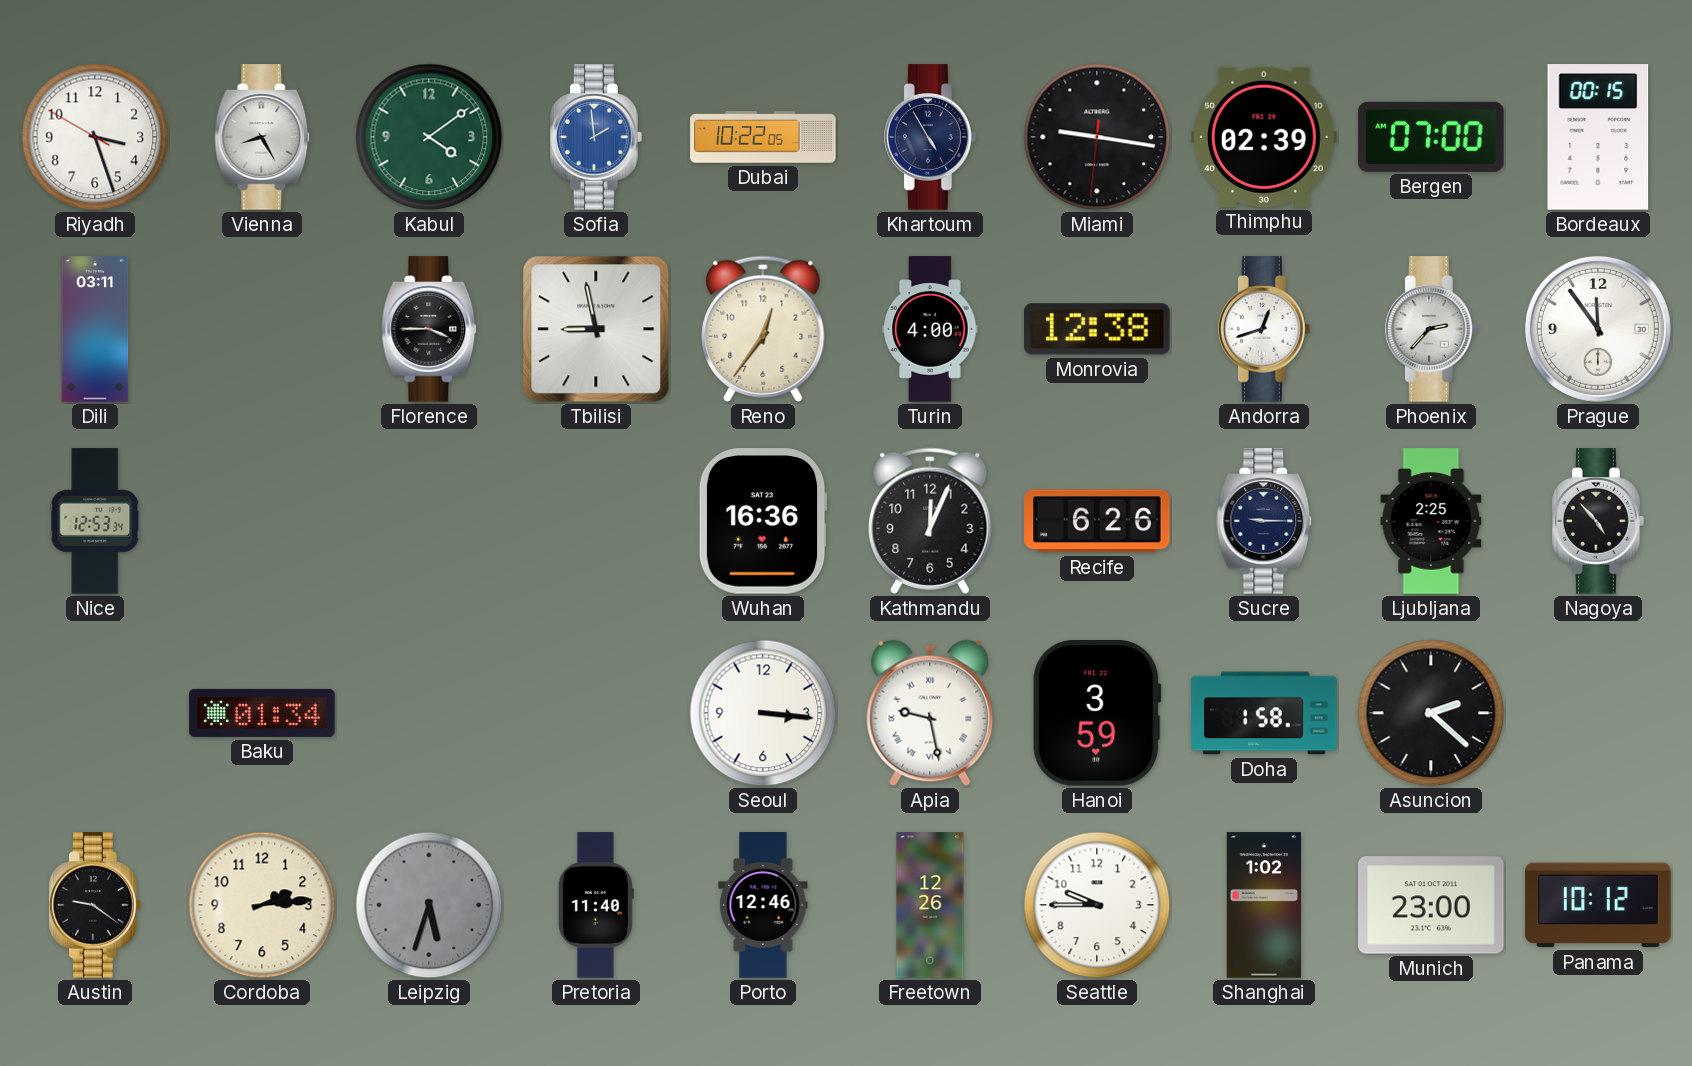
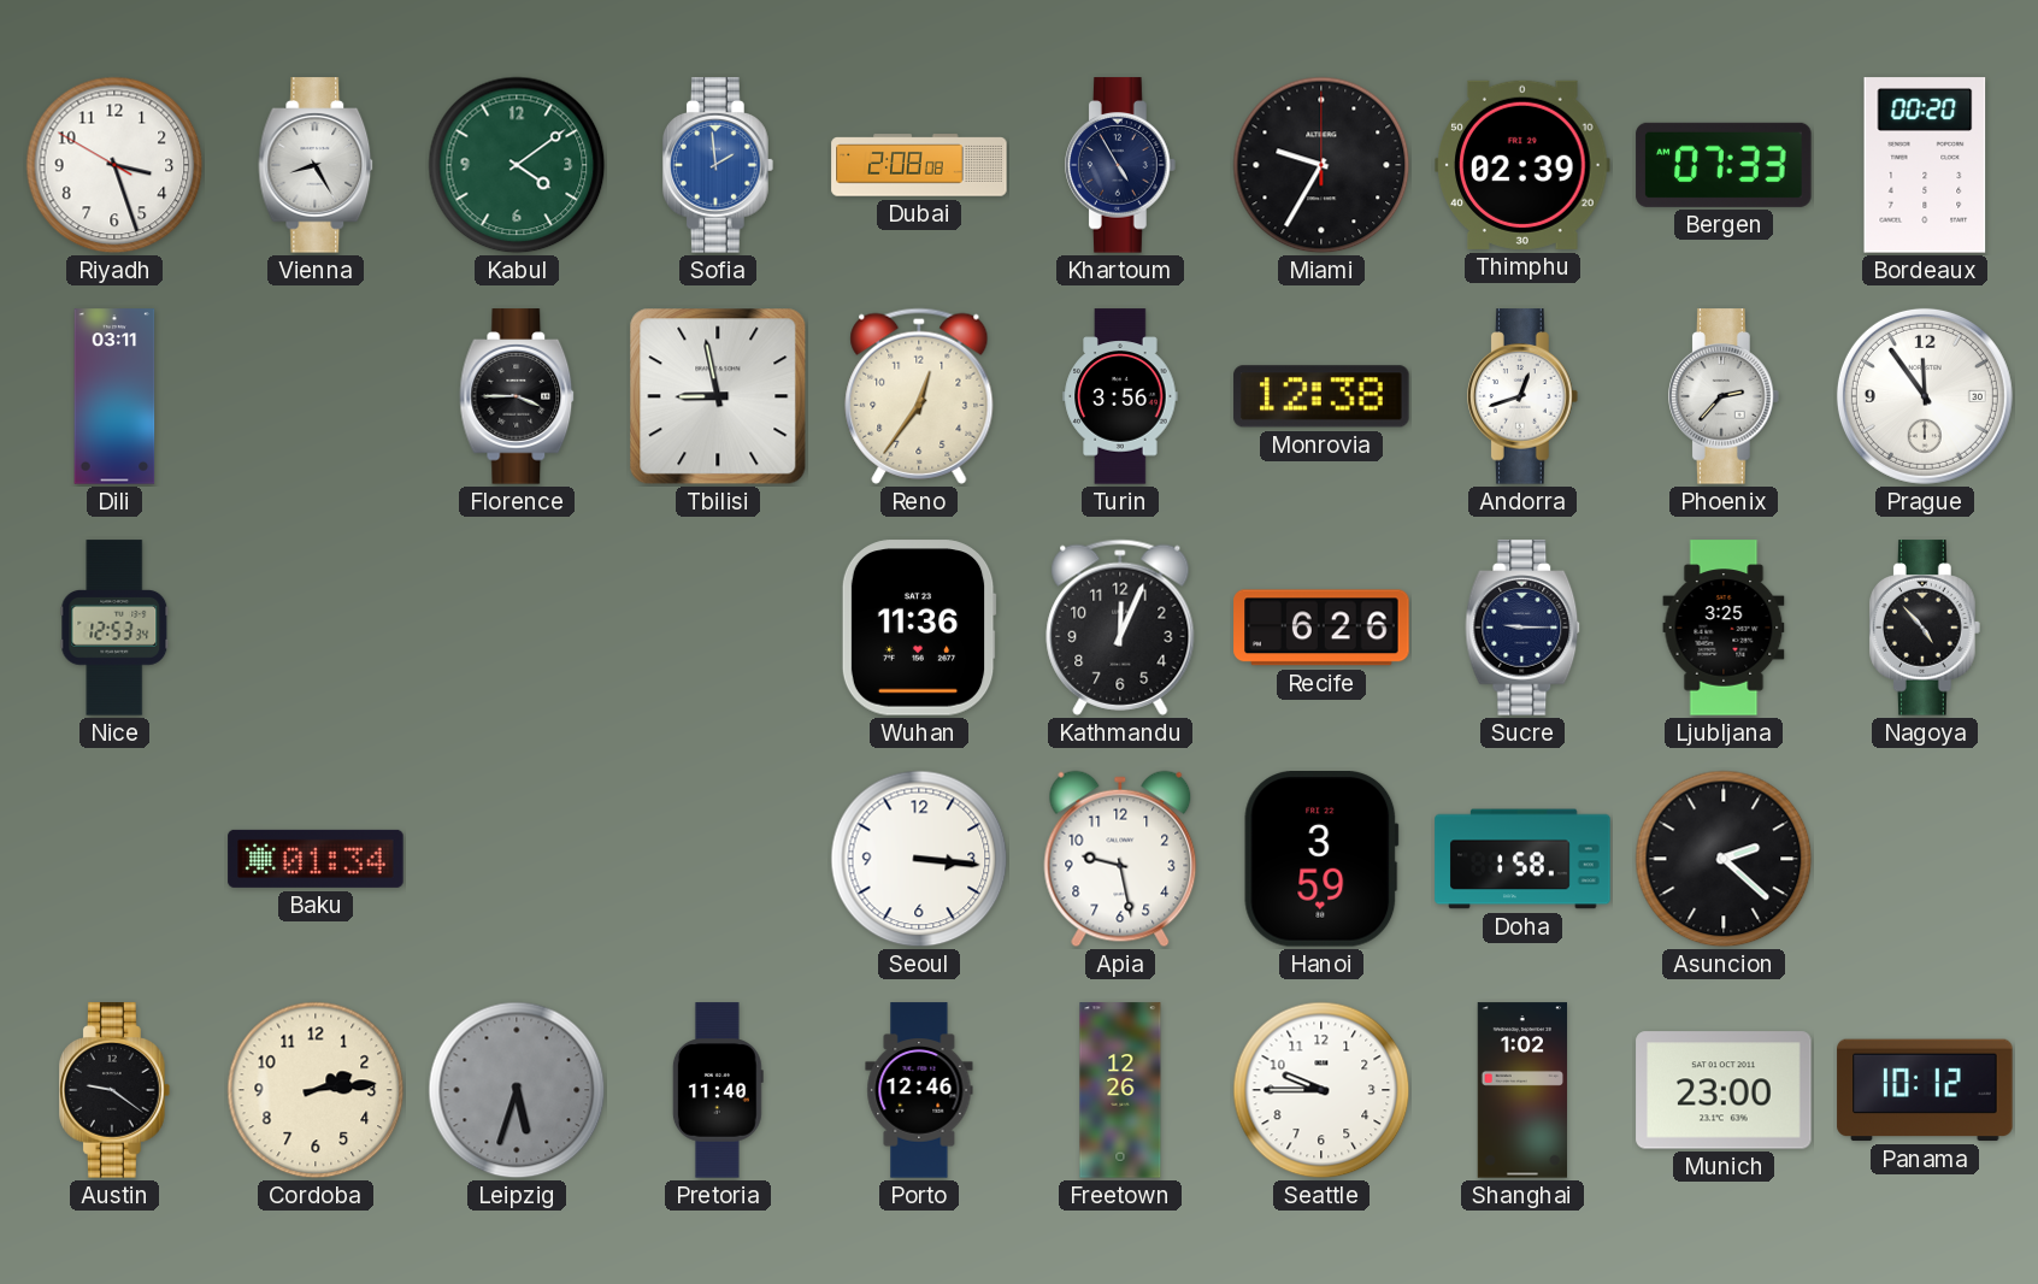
Dubai: 10:22 -> 2:08 (919, 165)
Miami: 9:16 -> 9:35 (1321, 165)
Bergen: 07:00 -> 07:33 (1724, 165)
Bordeaux: 00:15 -> 00:20 (1925, 165)
Turin: 4:00 -> 3:56 (1120, 396)
Wuhan: 16:36 -> 11:36 (919, 628)
Ljubljana: 2:25 -> 3:25 (1724, 628)
Apia numerals: Roman -> Arabic (1120, 859)
